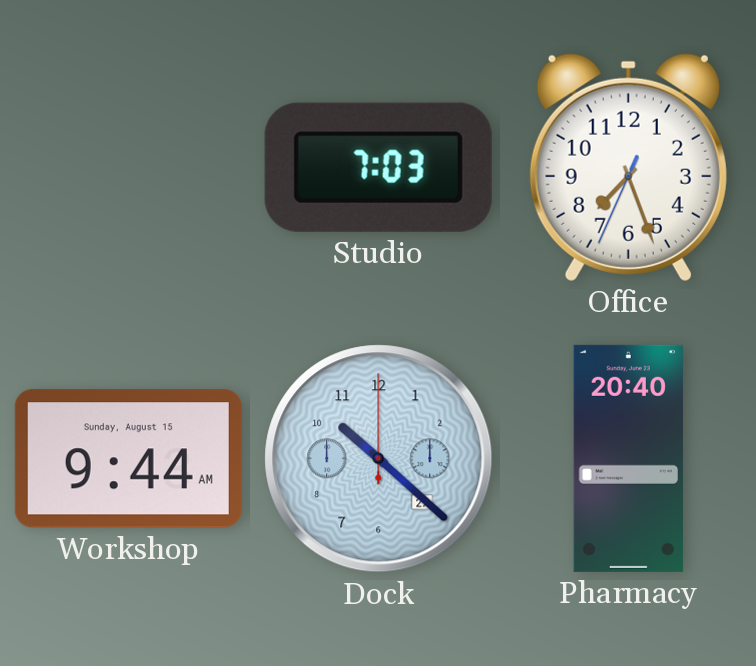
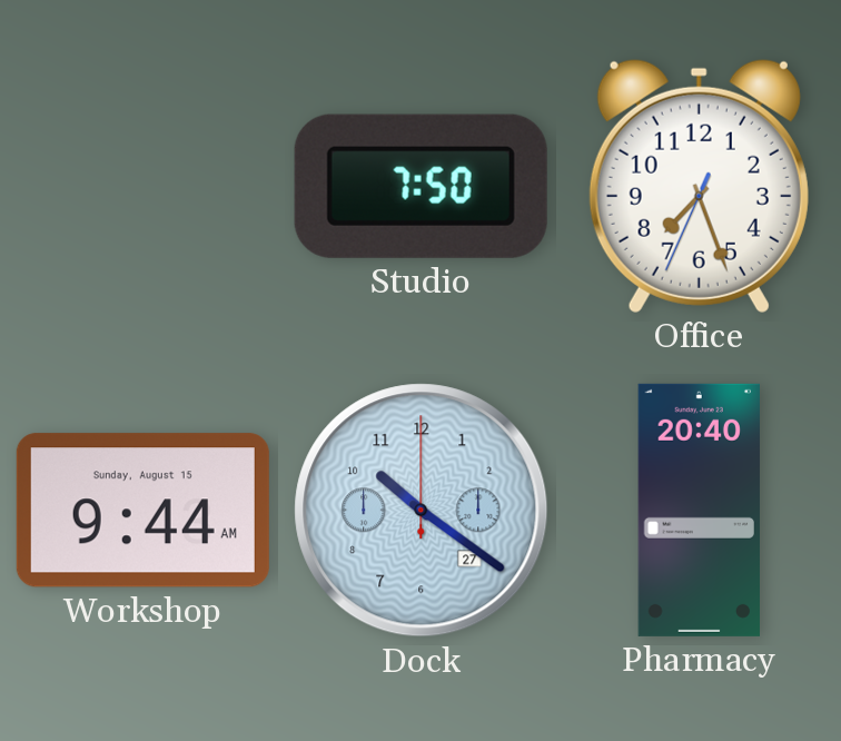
Studio: 7:03 -> 7:50 (420, 186)
Dock: 10:22 -> 10:21 (422, 511)
